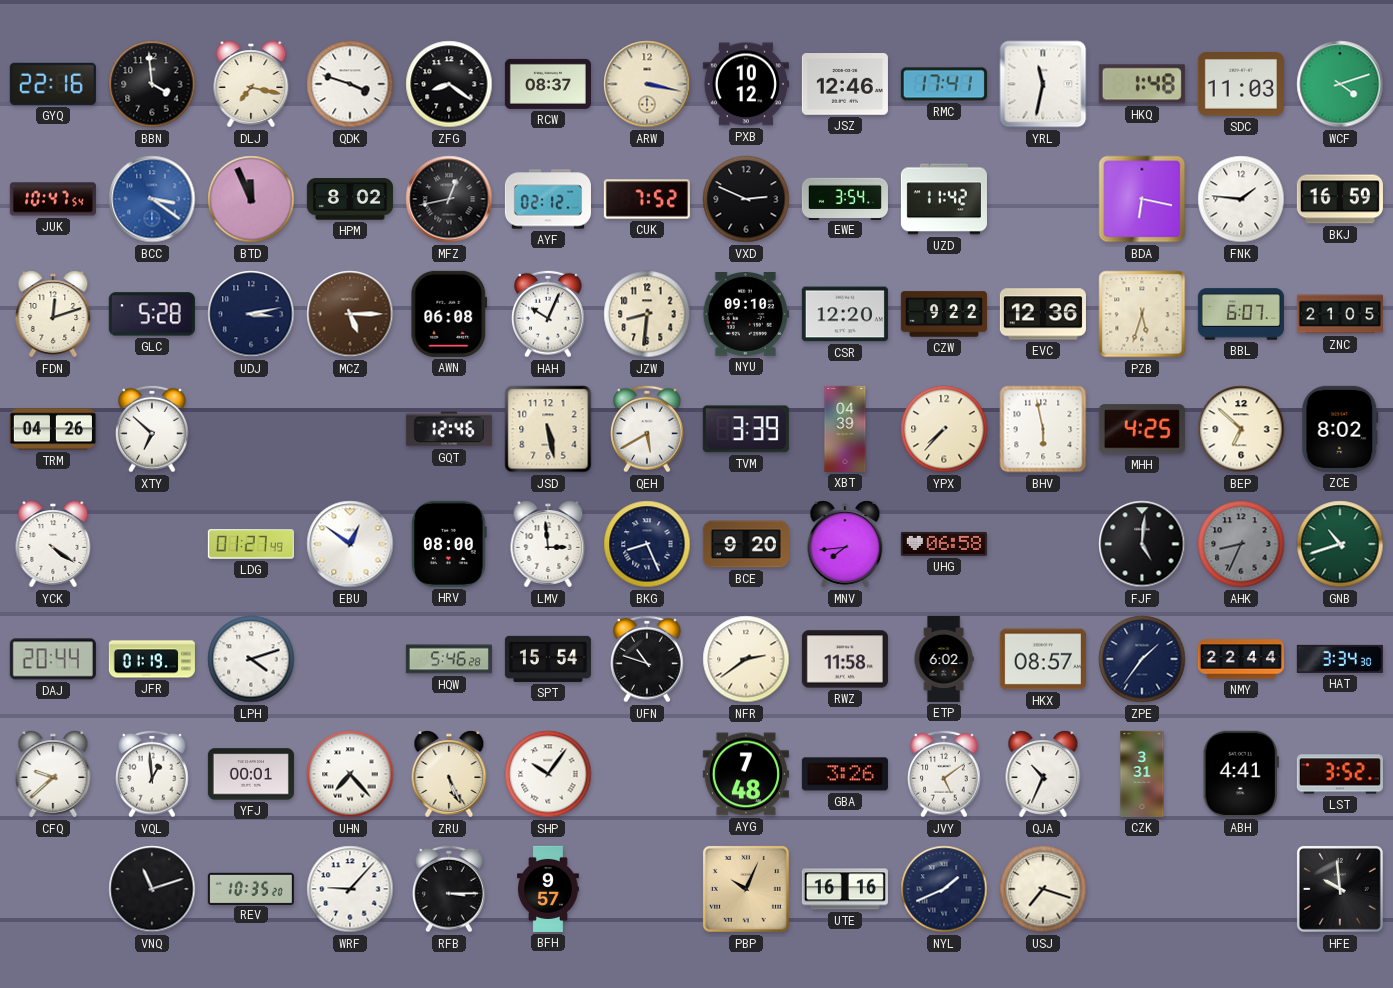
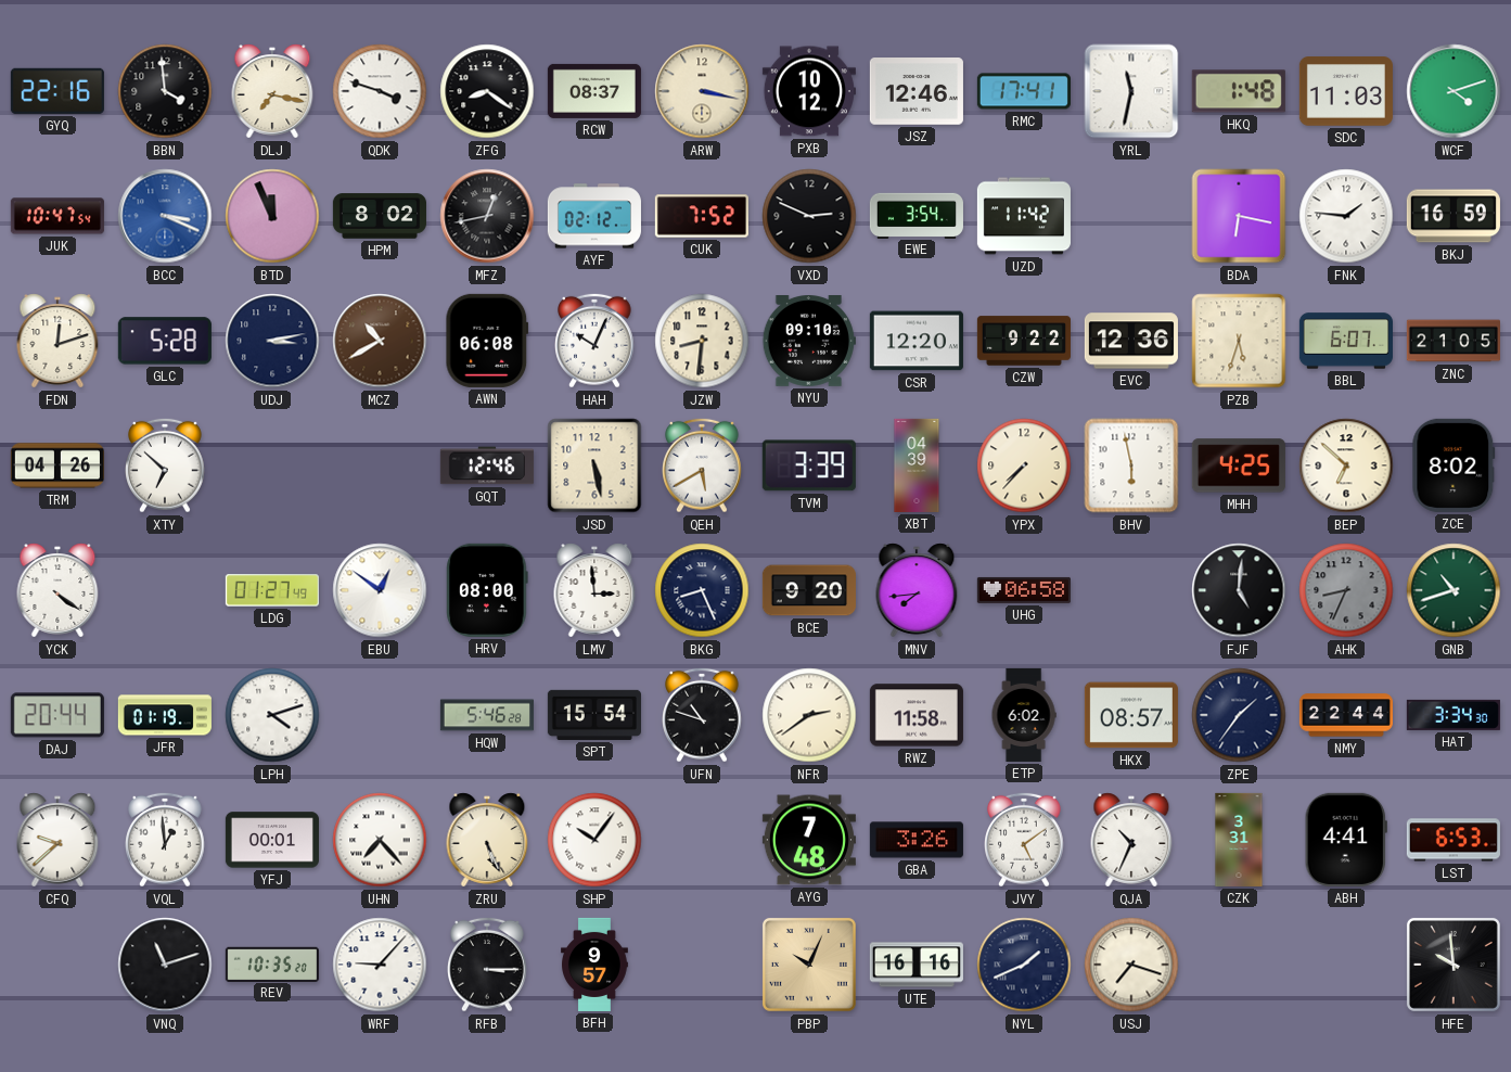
BCC: 3:21 -> 3:19 (165, 216)
MCZ: 5:15 -> 10:40 (380, 341)
LST: 3:52 -> 6:53 (1454, 840)
